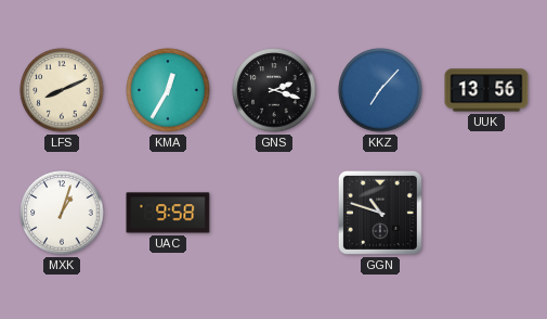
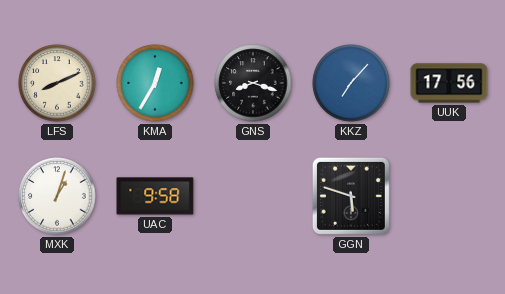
GNS: 2:18 -> 8:18 (253, 83)
UUK: 13:56 -> 17:56 (449, 83)
GGN: 10:48 -> 5:48 (351, 196)
